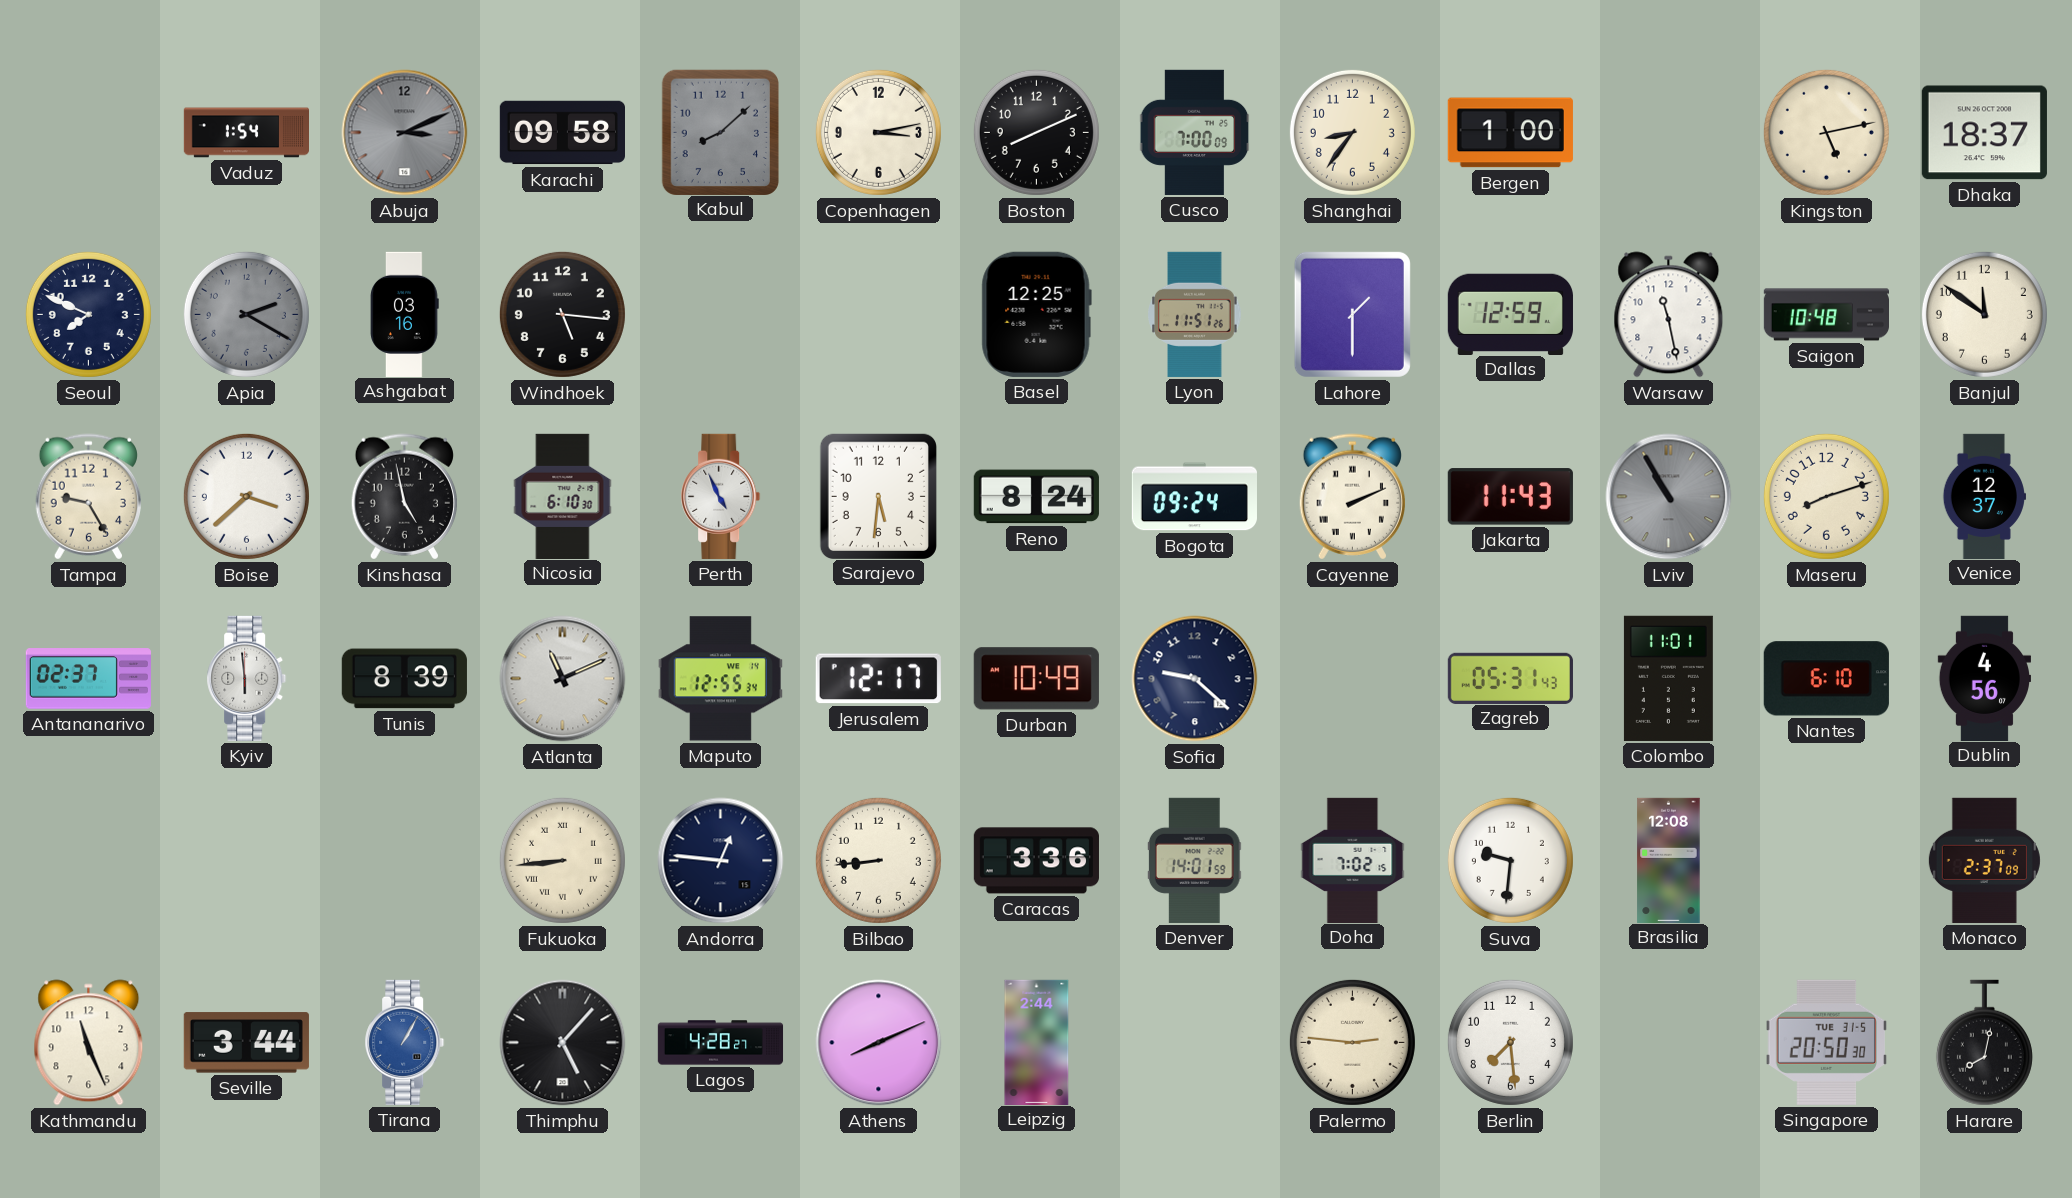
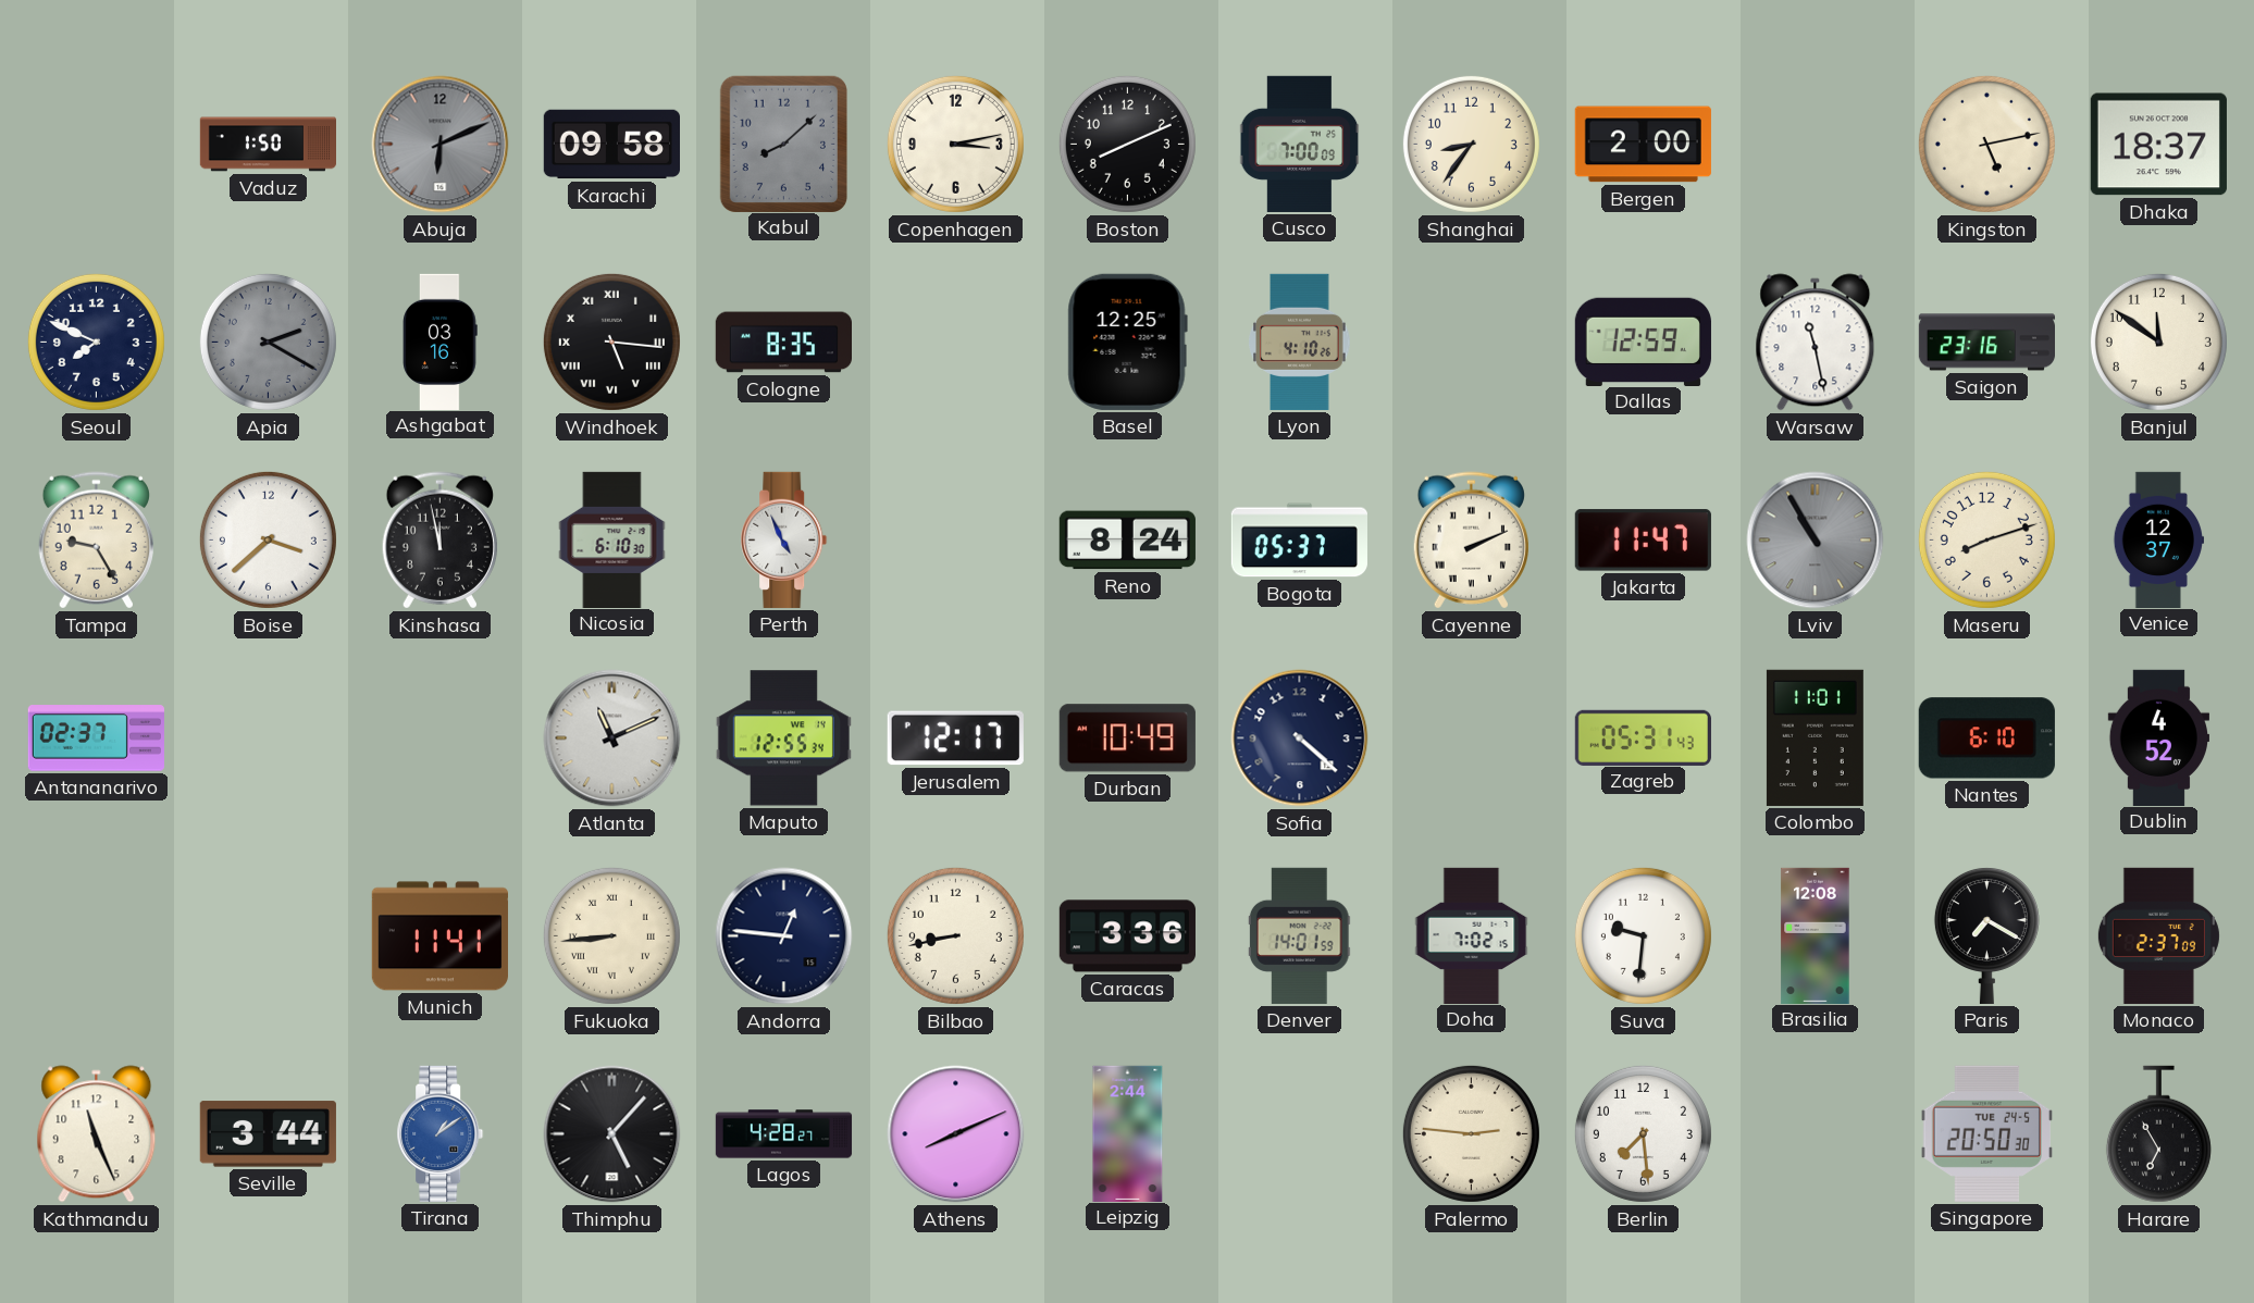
Vaduz: 1:54 -> 1:50 (268, 145)
Abuja: 3:11 -> 6:11 (441, 145)
Bergen: 1:00 -> 2:00 (1643, 145)
Windhoek numerals: Arabic -> Roman (611, 342)
Cologne: none -> 8:35 (783, 343)
Lyon: 11:51 -> 4:10 (1300, 342)
Lahore: 1:30 -> none (1352, 314)
Saigon: 10:48 -> 23:16 (1986, 343)
Kinshasa: 4:58 -> 11:58 (439, 541)
Sarajevo: 5:31 -> none (878, 496)
Bogota: 09:24 -> 05:37 (1299, 541)
Jakarta: 11:43 -> 11:47 (1643, 541)
Kyiv: 5:59 -> none (247, 678)
Tunis: 8:39 -> none (404, 679)
Sofia: 9:22 -> 4:22 (1300, 739)
Dublin: 4:56 -> 4:52 (2158, 737)
Munich: none -> 11:41 (439, 936)
Bilbao: 8:44 -> 8:43 (955, 935)
Paris: none -> 7:20 (1986, 935)
Tirana: 1:05 -> 1:09 (441, 1133)
Singapore date: TUE 31-5 -> TUE 24-5 (1986, 1133)
Harare: 8:02 -> 6:55 (2158, 1134)
